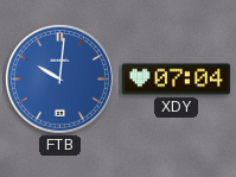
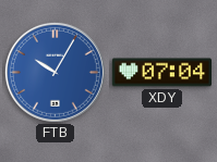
FTB: 10:01 -> 10:05 (55, 72)
